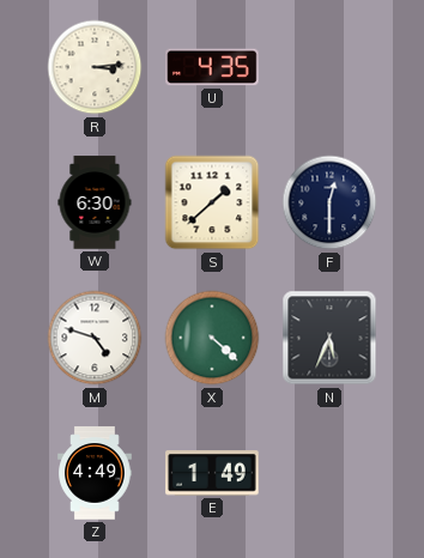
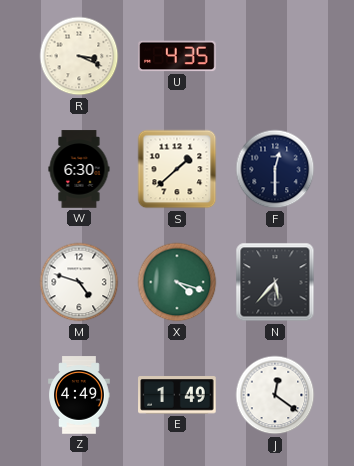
R: 3:14 -> 3:19 (79, 56)
X: 4:22 -> 4:18 (177, 282)
N: 5:34 -> 5:37 (275, 282)
J: none -> 12:21 (275, 395)
